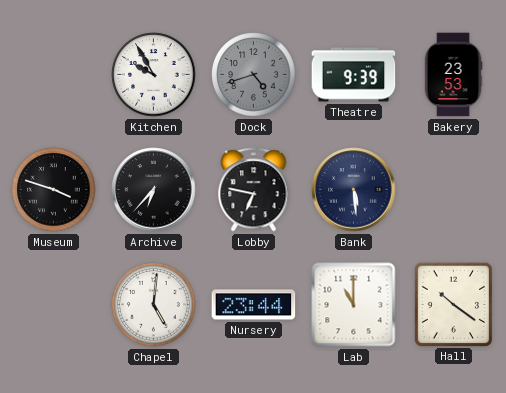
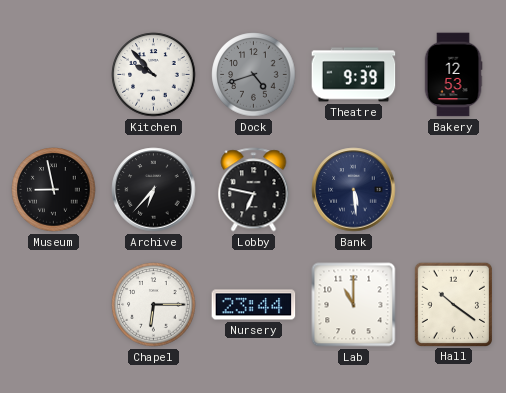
Kitchen: 9:55 -> 9:53 (154, 75)
Bakery: 23:53 -> 12:53 (453, 75)
Museum: 3:48 -> 8:58 (54, 190)
Chapel: 5:01 -> 6:15 (154, 305)
